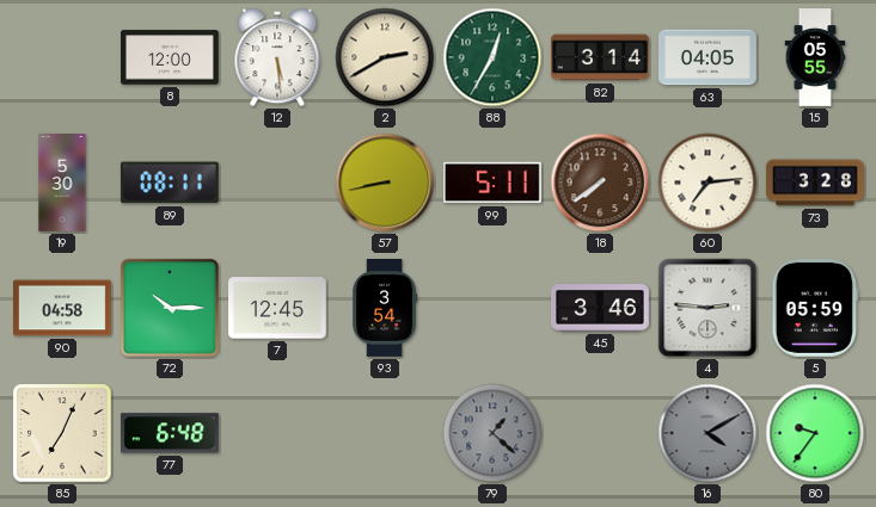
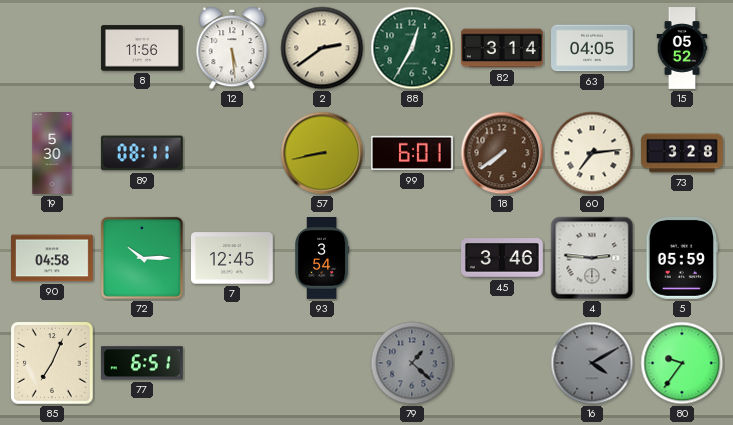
8: 12:00 -> 11:56 (143, 48)
2: 2:40 -> 2:39 (322, 48)
15: 05:55 -> 05:52 (682, 48)
99: 5:11 -> 6:01 (412, 153)
77: 6:48 -> 6:51 (142, 363)
